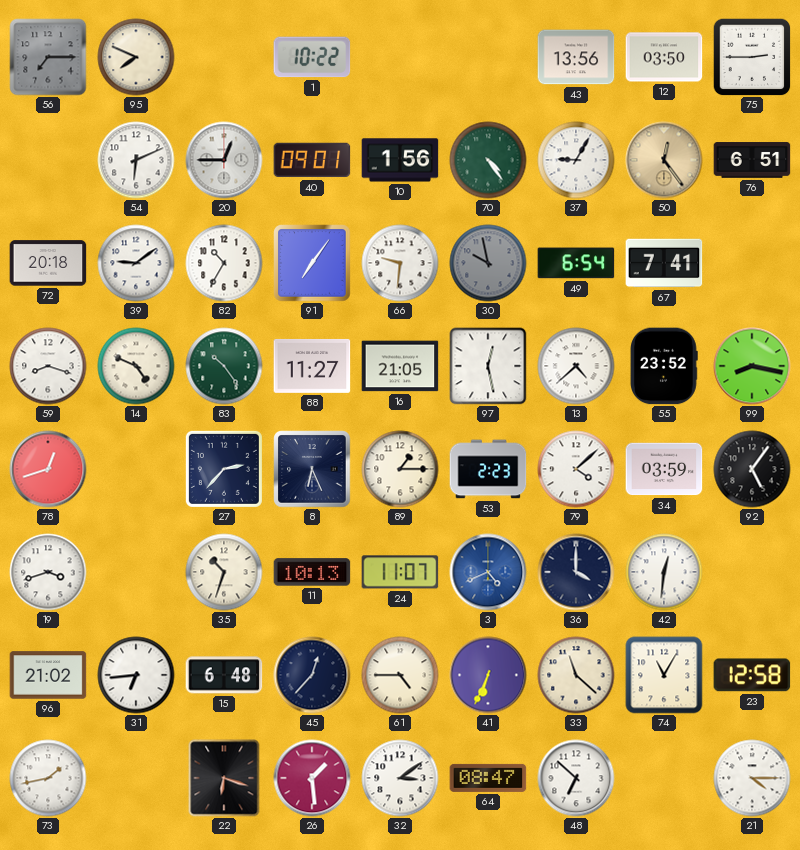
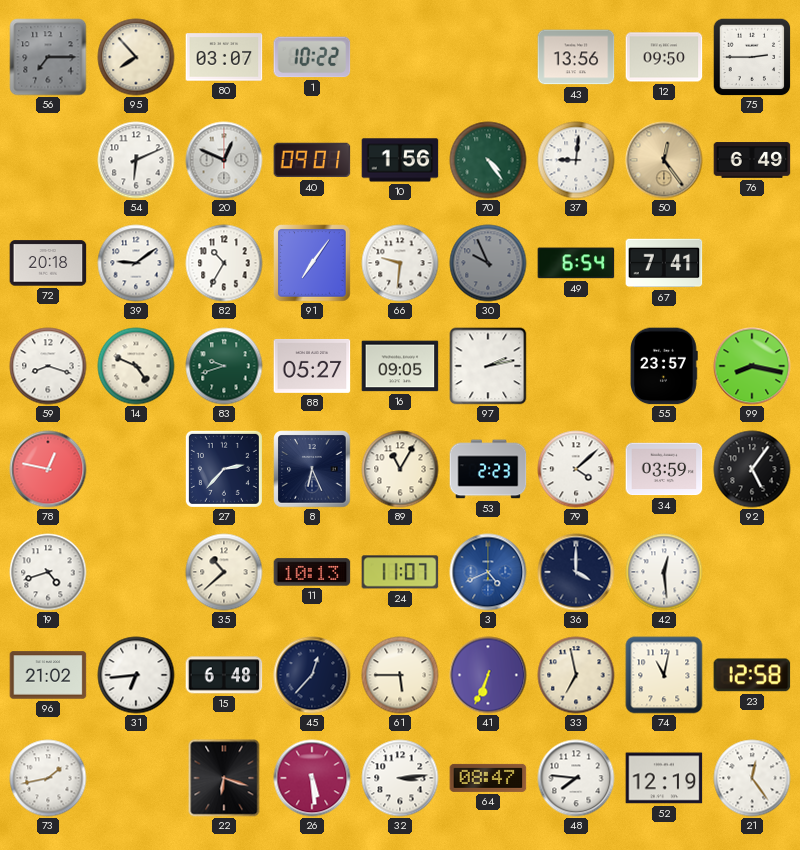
95: 7:49 -> 7:53 (136, 57)
80: none -> 03:07 (224, 57)
12: 03:50 -> 09:50 (664, 57)
20: 12:45 -> 12:49 (224, 160)
37: 9:05 -> 9:01 (576, 160)
76: 6:51 -> 6:49 (752, 160)
30: 9:58 -> 9:56 (488, 263)
83: 10:24 -> 9:42 (224, 366)
88: 11:27 -> 05:27 (312, 366)
16: 21:05 -> 09:05 (400, 366)
97: 12:28 -> 2:13 (488, 366)
13: 4:38 -> none (576, 366)
55: 23:52 -> 23:57 (664, 366)
78: 12:42 -> 12:47 (48, 469)
89: 1:15 -> 11:05 (400, 469)
19: 3:42 -> 4:42 (48, 572)
35: 10:33 -> 10:38 (224, 572)
42: 12:31 -> 12:29 (664, 572)
61: 4:45 -> 5:45 (400, 675)
33: 11:22 -> 6:58 (576, 675)
74: 11:05 -> 11:02 (664, 675)
26: 1:29 -> 5:29 (312, 778)
32: 3:09 -> 3:14 (400, 778)
48: 6:52 -> 7:46 (576, 778)
52: none -> 12:19 (664, 778)
21: 4:15 -> 12:24 (752, 778)
